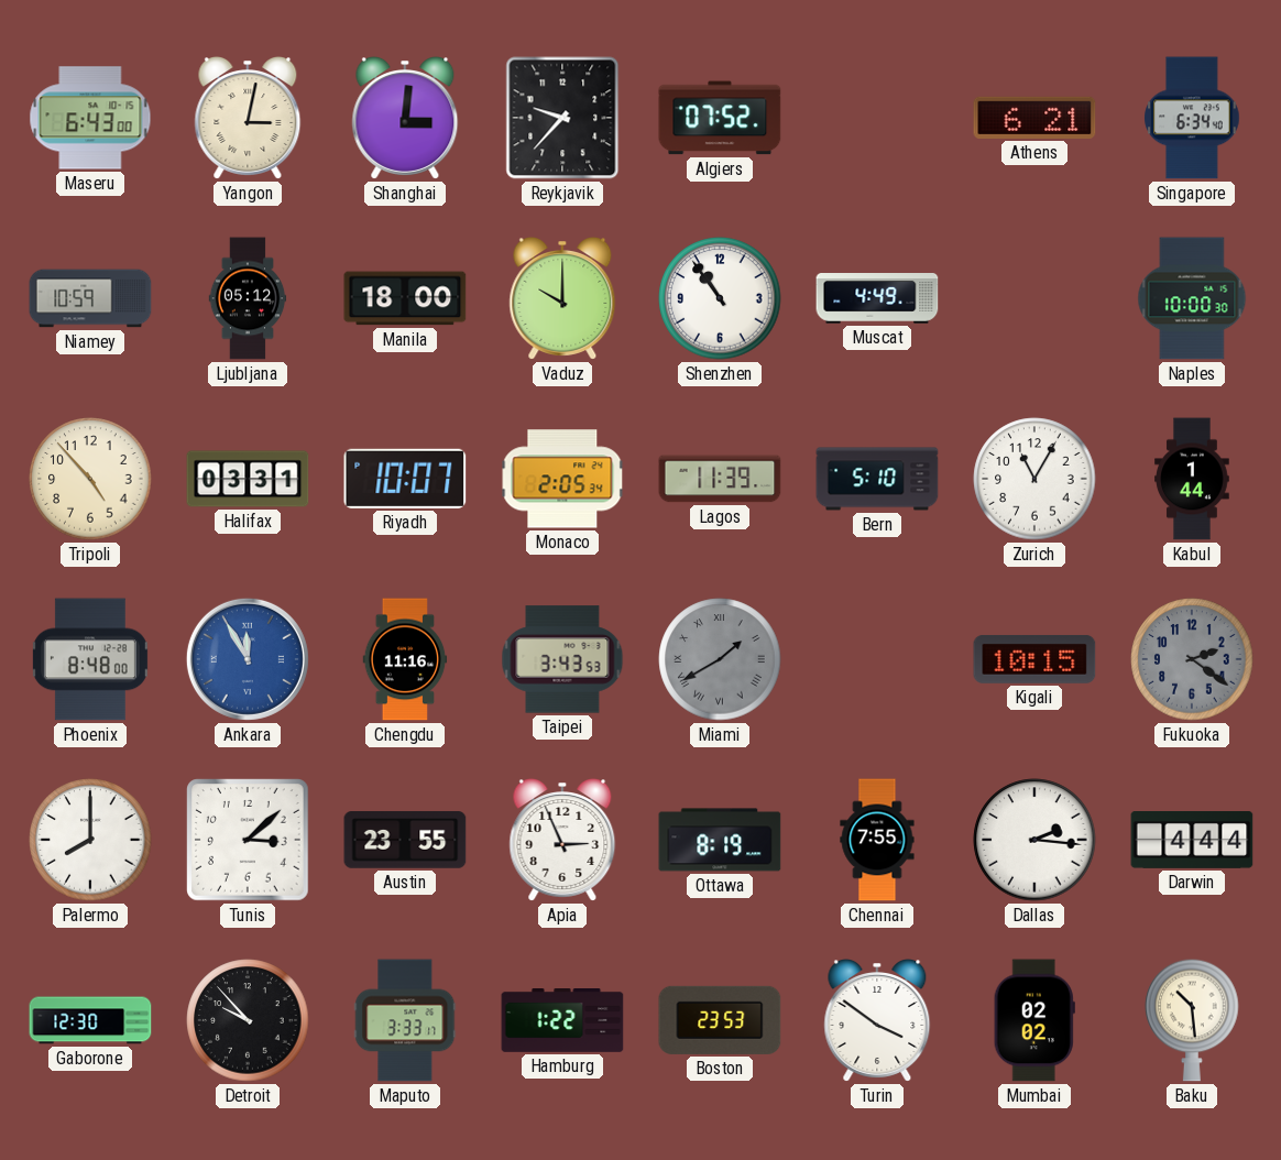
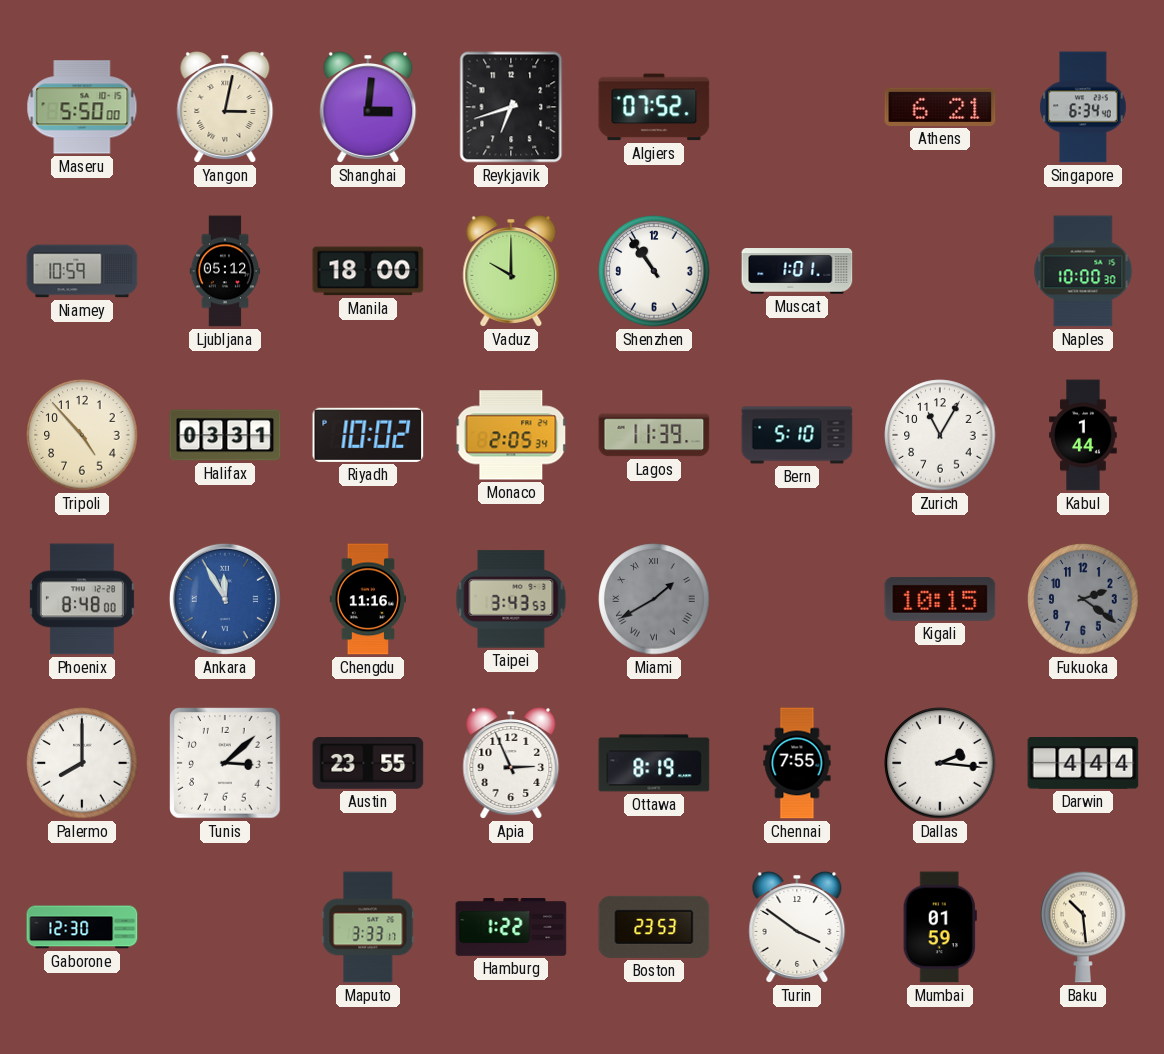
Maseru: 6:43 -> 5:50 (82, 107)
Reykjavik: 9:37 -> 6:42 (511, 107)
Muscat: 4:49 -> 1:01 (797, 271)
Riyadh: 10:07 -> 10:02 (368, 435)
Detroit: 9:53 -> none (248, 1020)
Mumbai: 02:02 -> 01:59 (940, 927)
